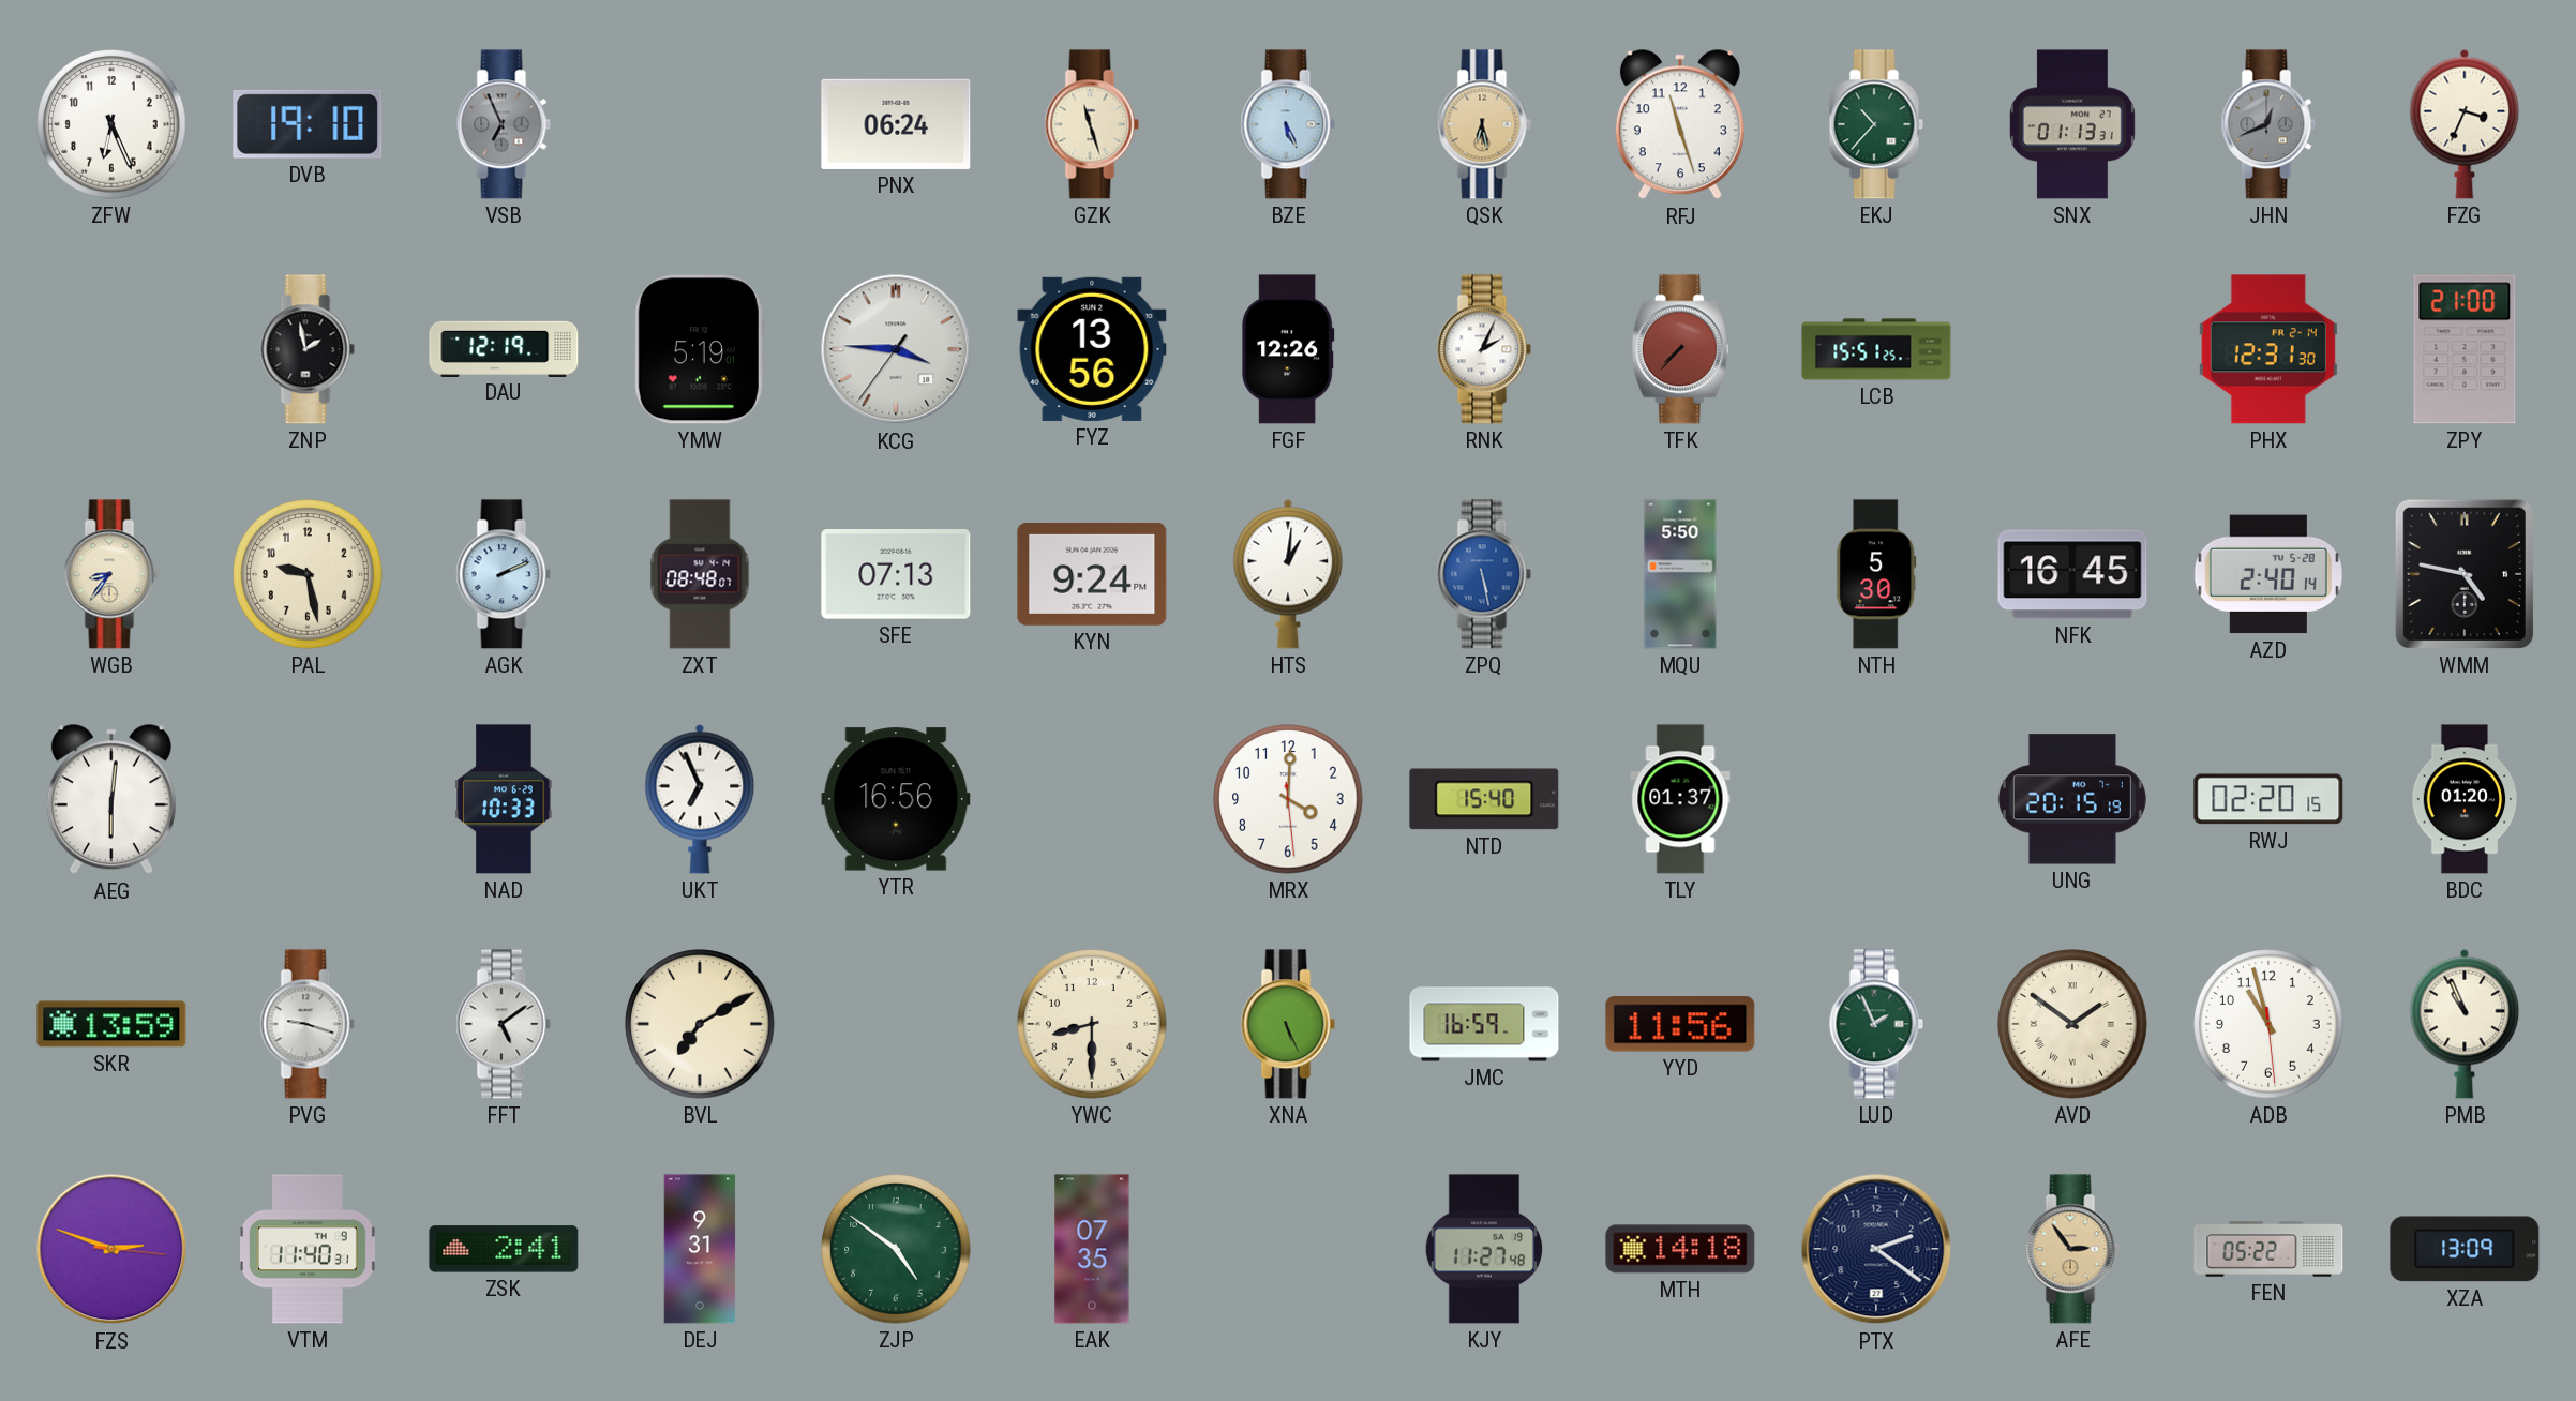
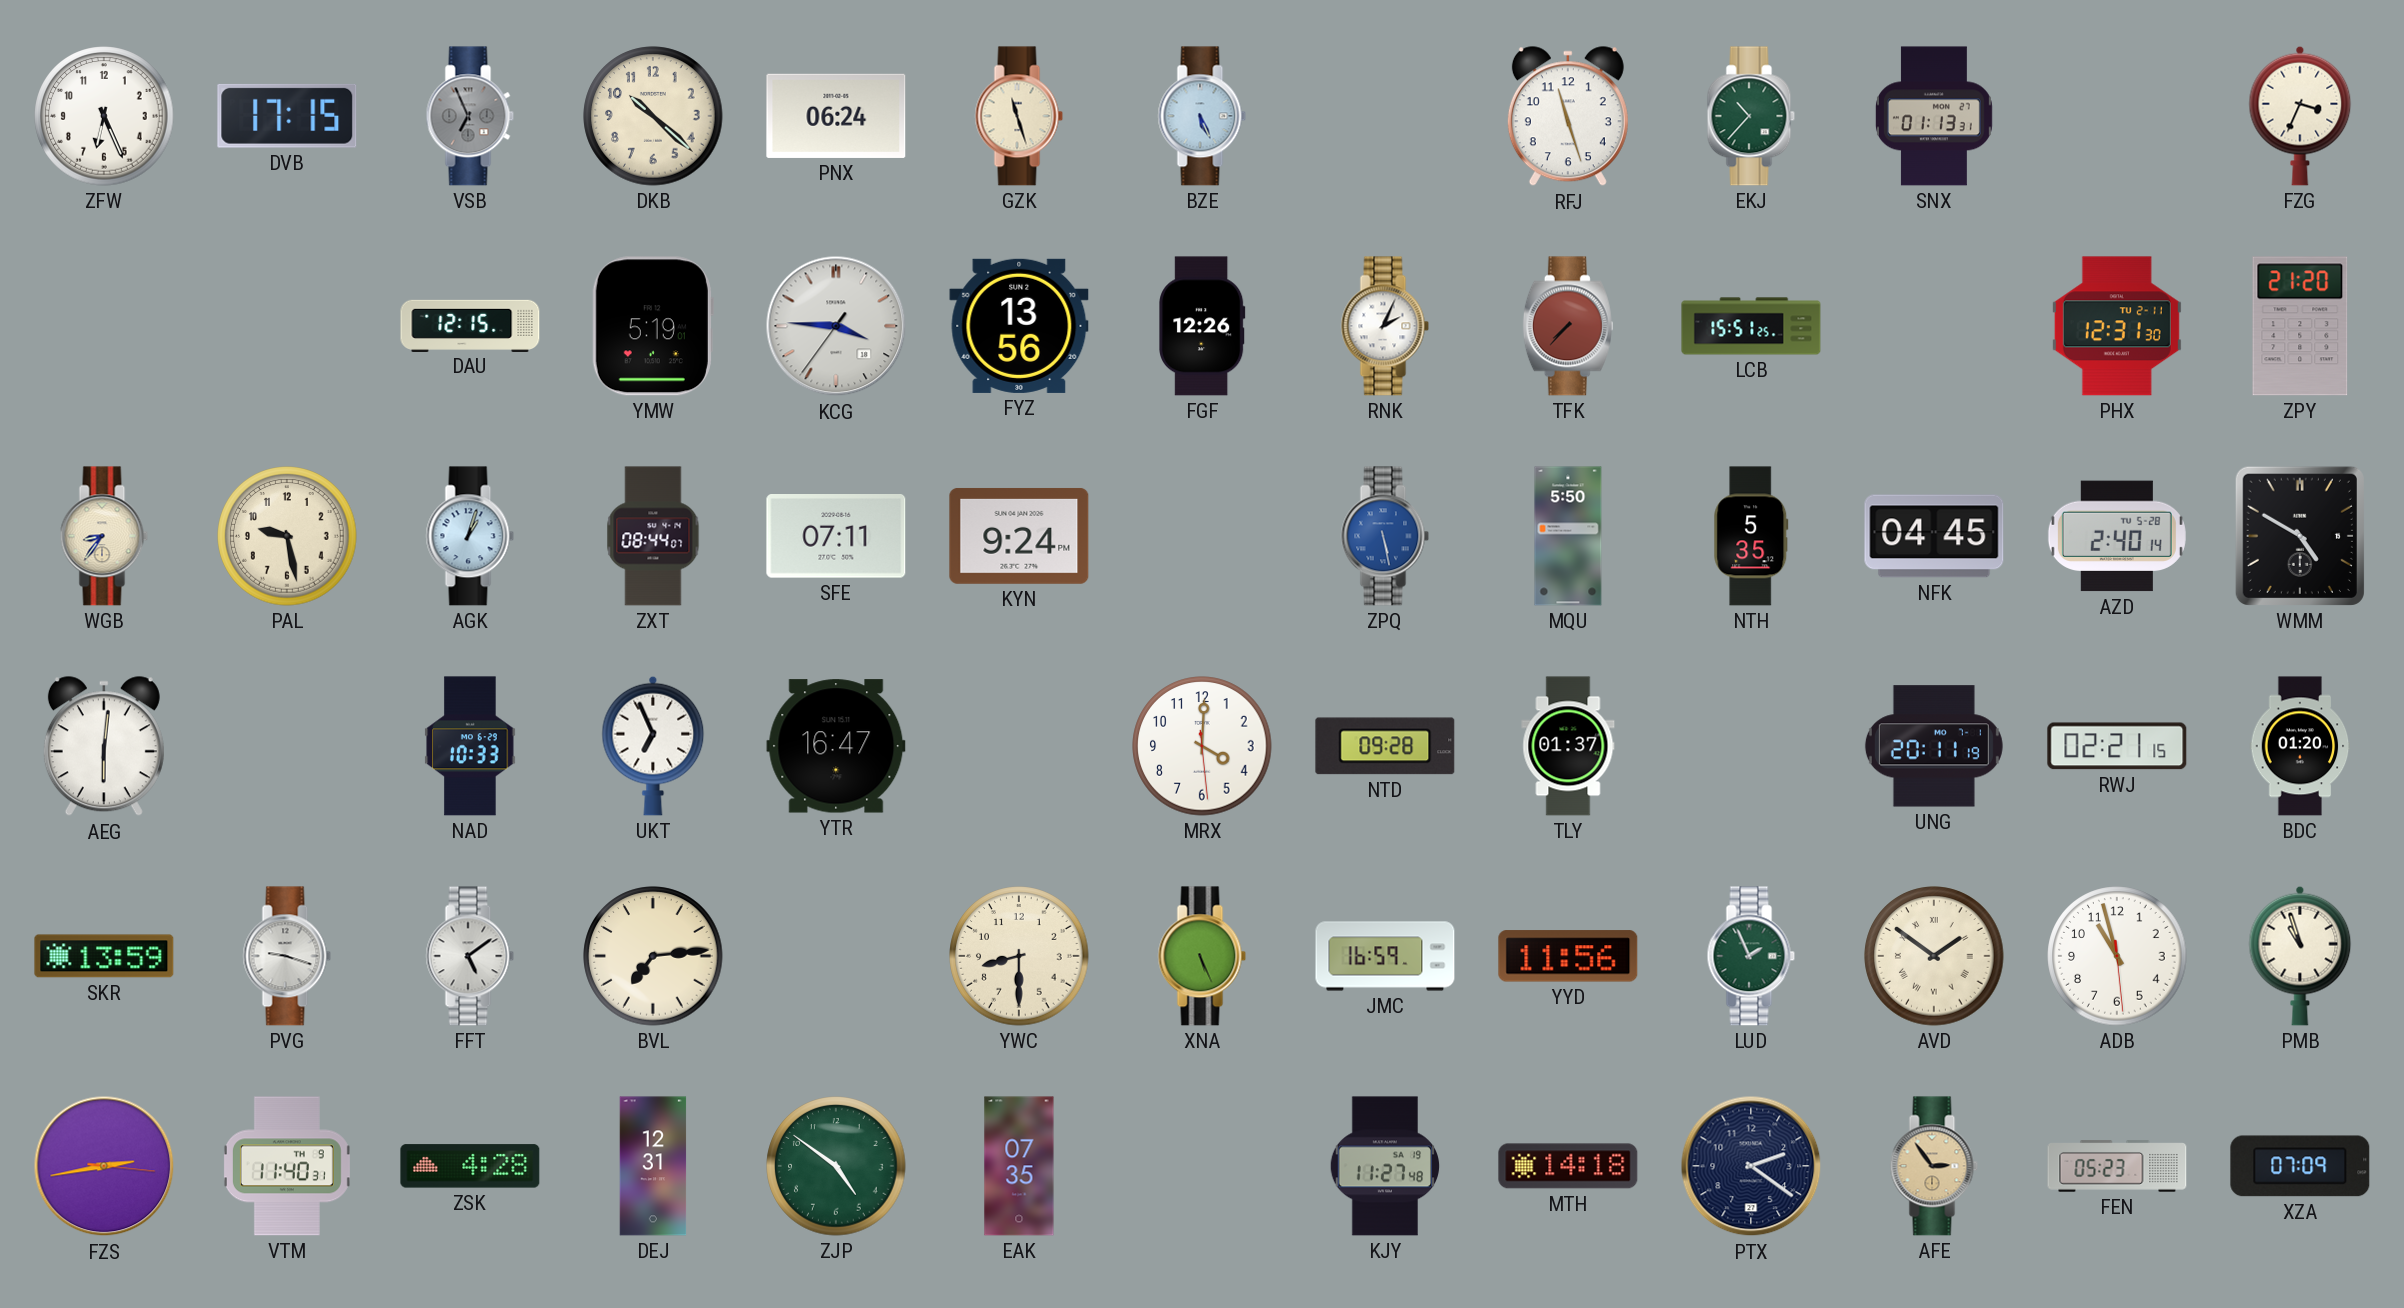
DVB: 19:10 -> 17:15 (287, 116)
DKB: none -> 10:22 (653, 116)
QSK: 6:28 -> none (1484, 124)
JHN: 12:41 -> none (2268, 124)
ZNP: 1:58 -> none (308, 349)
DAU: 12:19 -> 12:15 (470, 325)
PHX date: FR 2-14 -> TU 2-11 (2117, 326)
ZPY: 21:00 -> 21:20 (2300, 326)
AGK: 2:11 -> 1:03 (470, 536)
ZXT: 08:48 -> 08:44 (653, 536)
SFE: 07:13 -> 07:11 (836, 537)
HTS: 1:01 -> none (1288, 574)
NTH: 5:30 -> 5:35 (1751, 536)
NFK: 16:45 -> 04:45 (1934, 536)
WMM: 4:47 -> 4:50 (2300, 536)
YTR: 16:56 -> 16:47 (836, 746)
NTD: 15:40 -> 09:28 (1385, 746)
UNG: 20:15 -> 20:11 (1934, 746)
RWJ: 02:20 -> 02:21 (2117, 746)
BVL: 7:10 -> 7:14 (653, 956)
PMB: 10:56 -> 10:57 (2300, 956)
FZS: 2:48 -> 2:43 (104, 1166)
ZSK: 2:41 -> 4:28 (470, 1166)
DEJ: 9:31 -> 12:31 (653, 1166)
FEN: 05:22 -> 05:23 (2117, 1166)
XZA: 13:09 -> 07:09 (2300, 1166)
